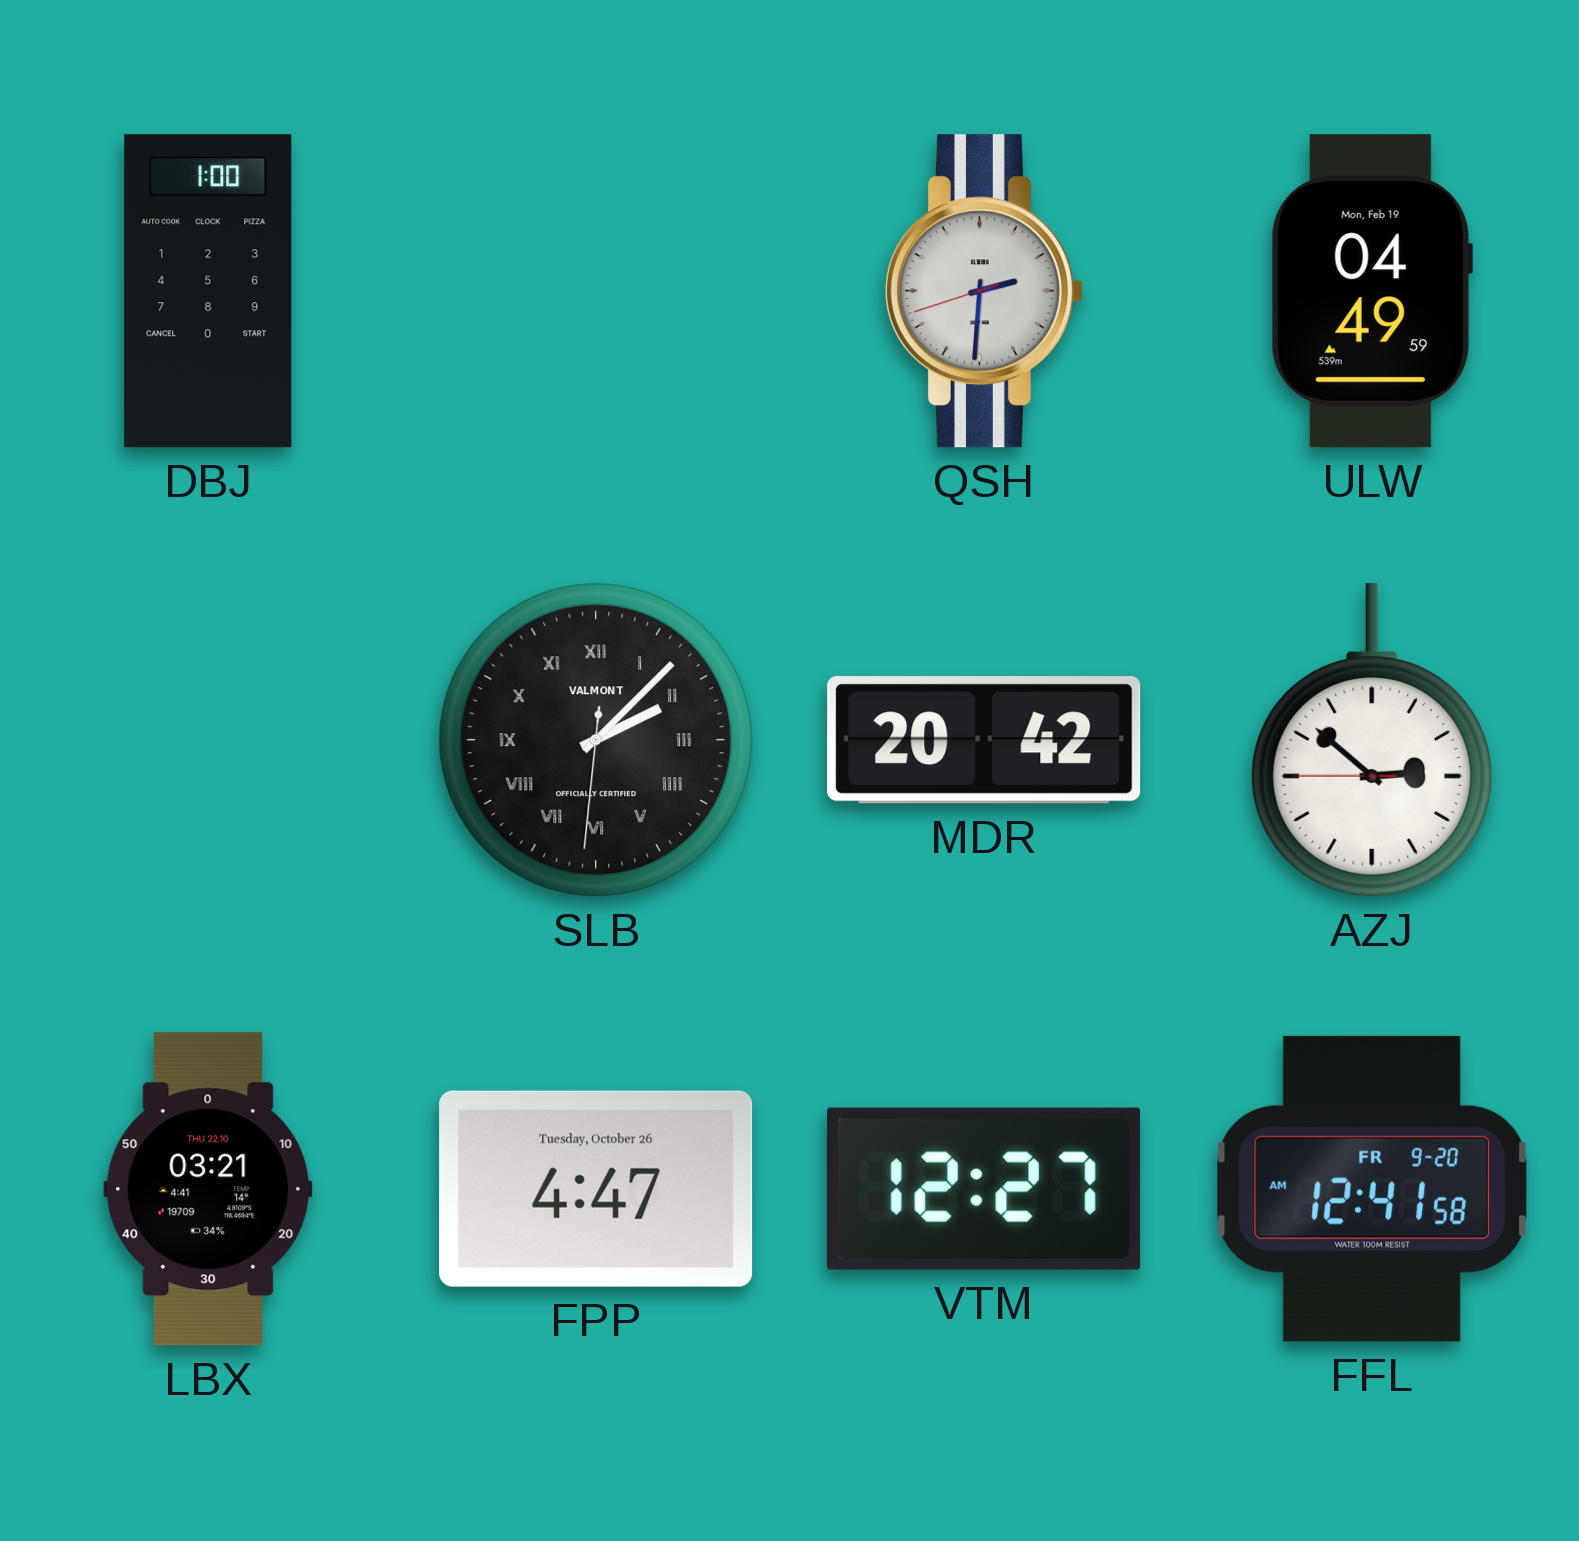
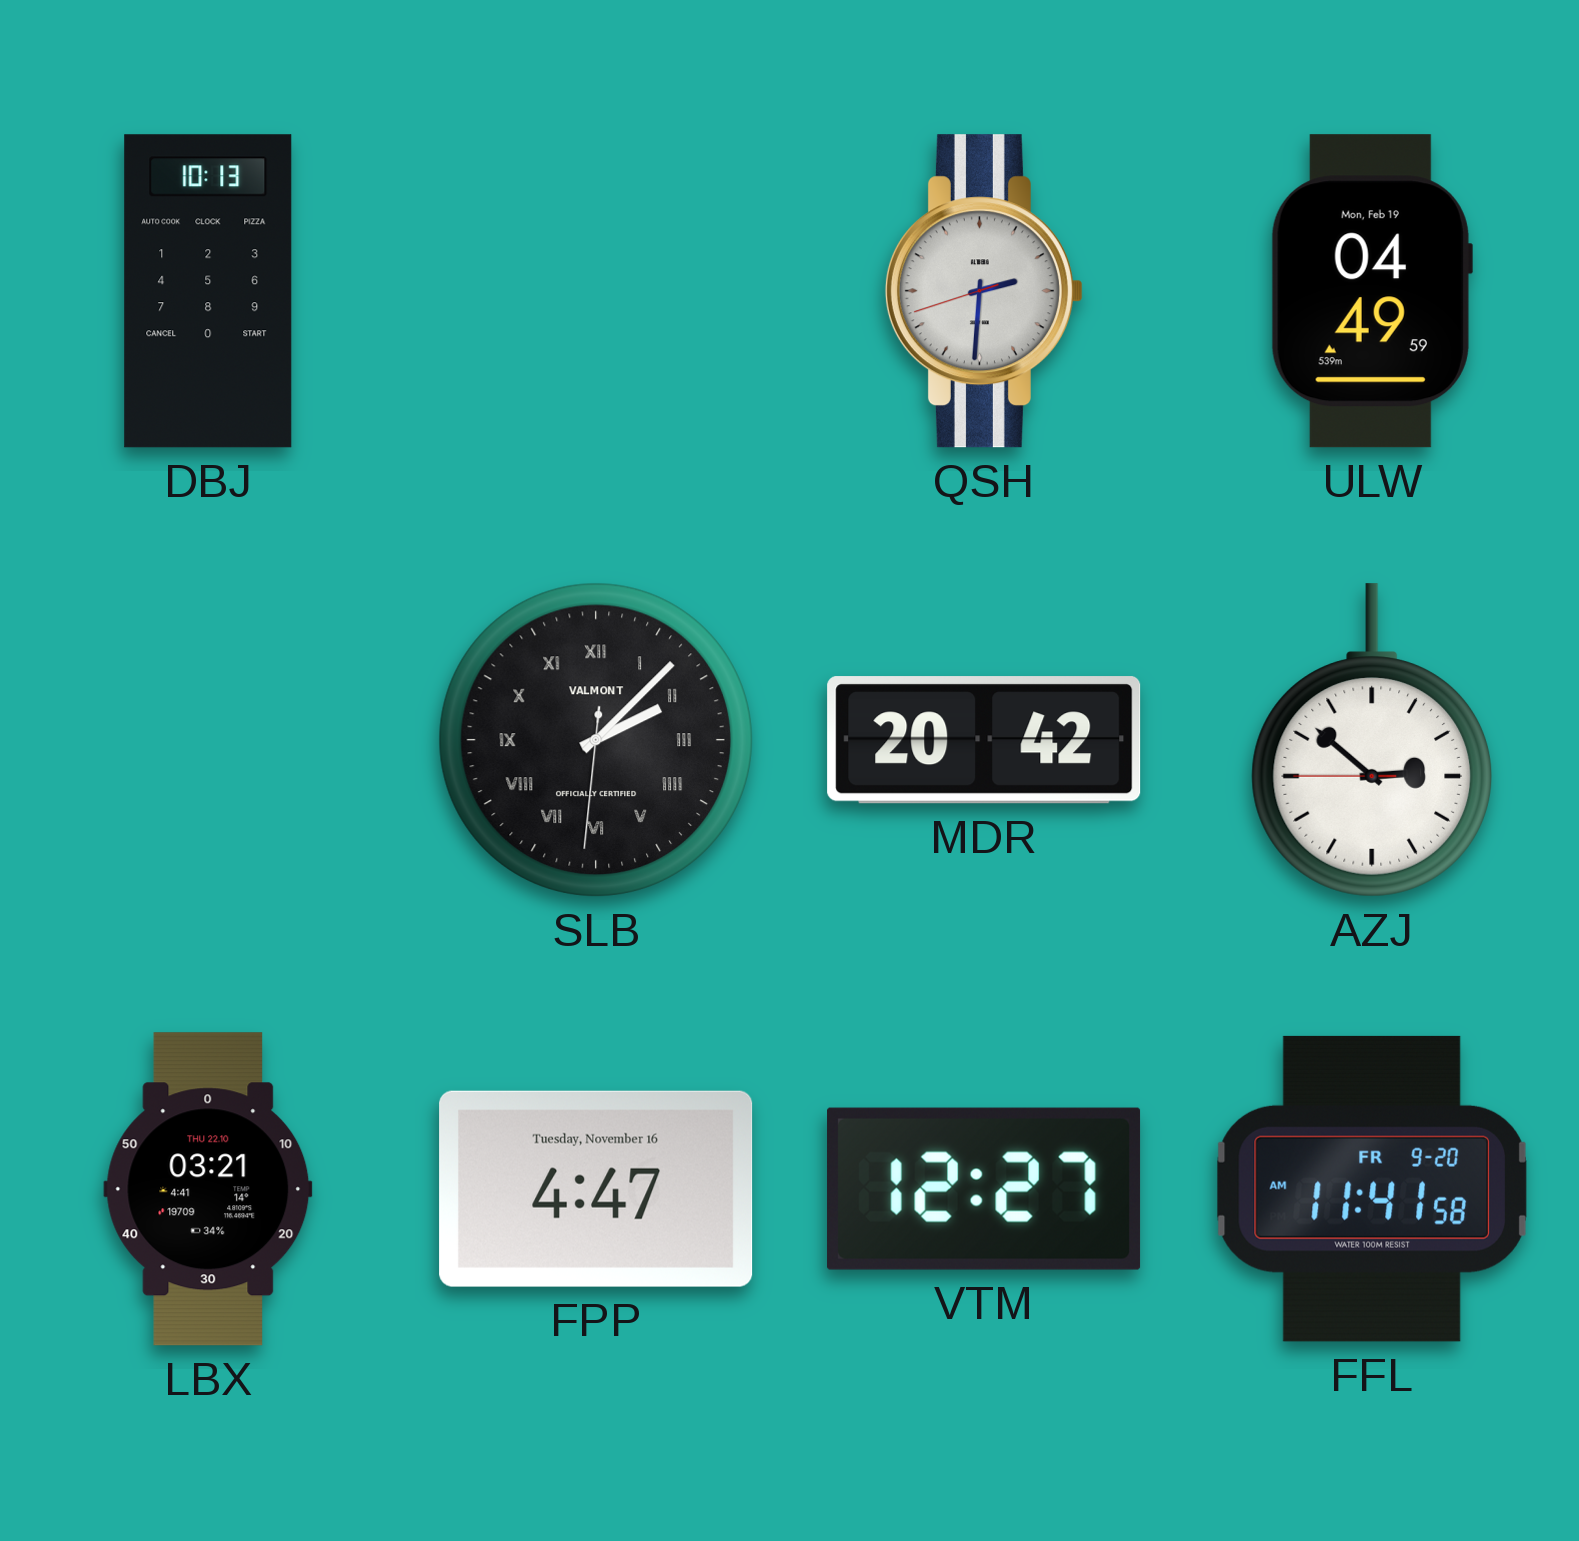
DBJ: 1:00 -> 10:13 (208, 291)
FPP date: Tuesday, October 26 -> Tuesday, November 16 (596, 1189)
FFL: 12:41 -> 11:41 (1372, 1189)
